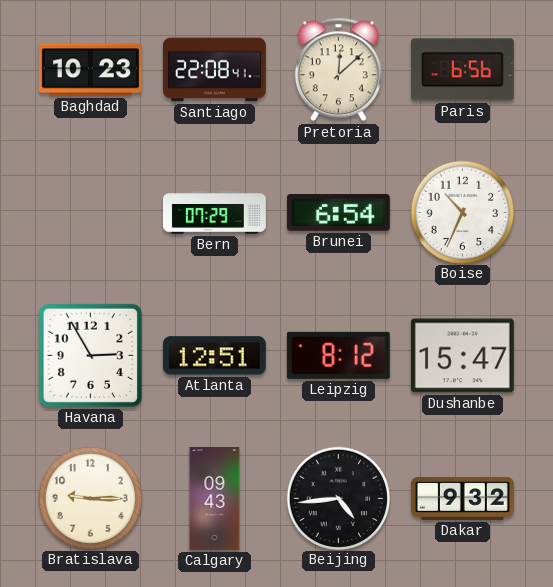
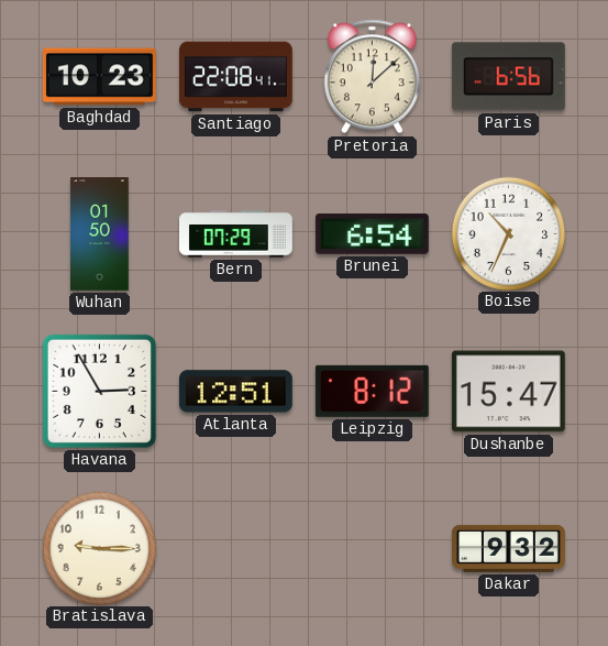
Wuhan: none -> 01:50 (100, 234)
Calgary: 09:43 -> none (215, 499)
Beijing: 4:44 -> none (338, 498)
